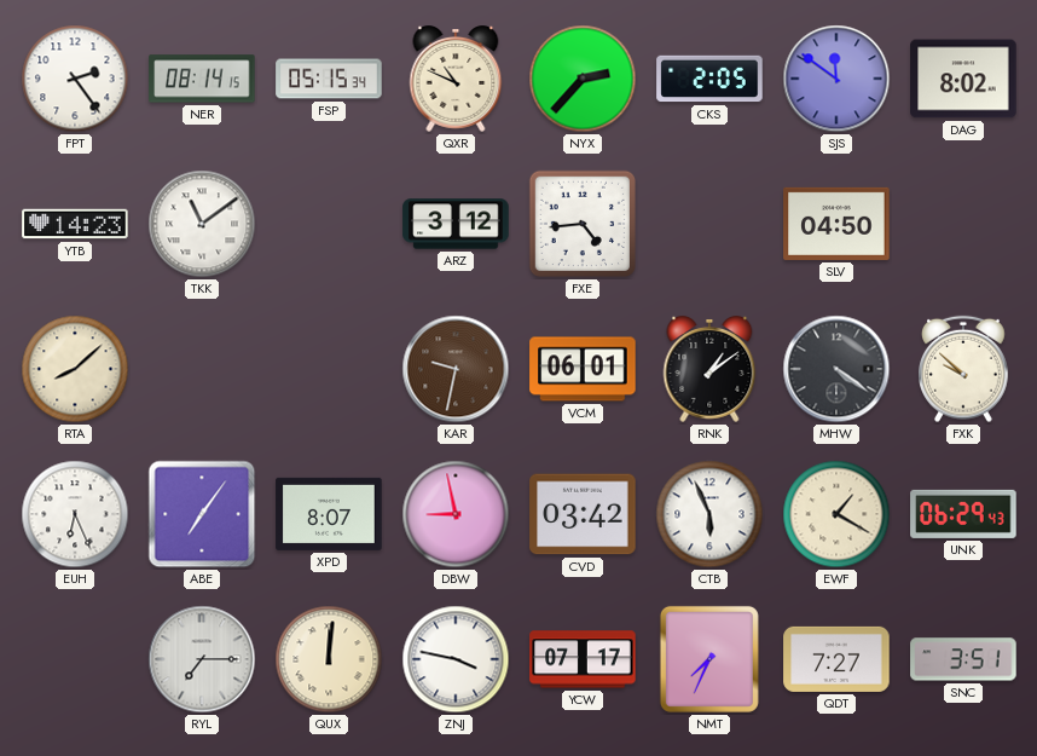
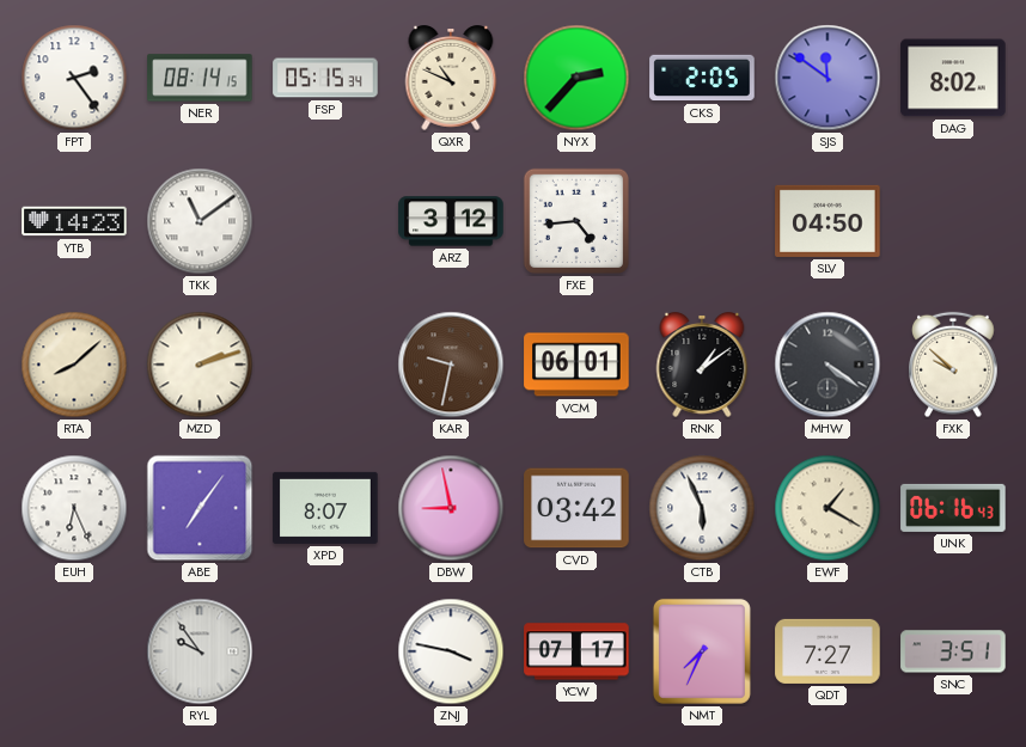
MZD: none -> 2:12 (200, 365)
UNK: 06:29 -> 06:16 (953, 508)
RYL: 7:15 -> 9:54 (200, 651)
QUX: 12:01 -> none (329, 659)
